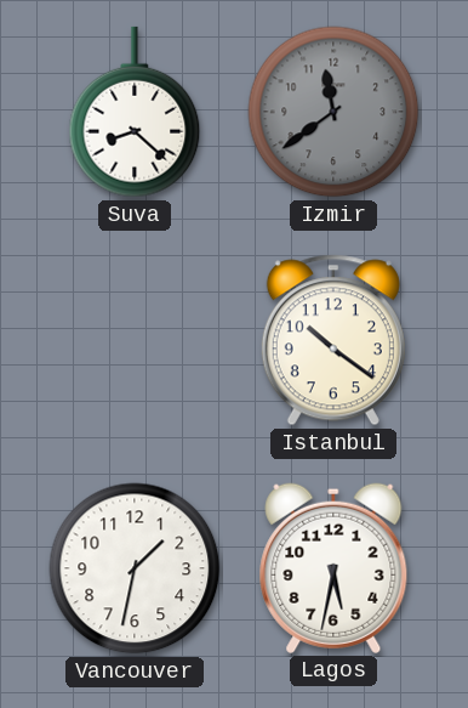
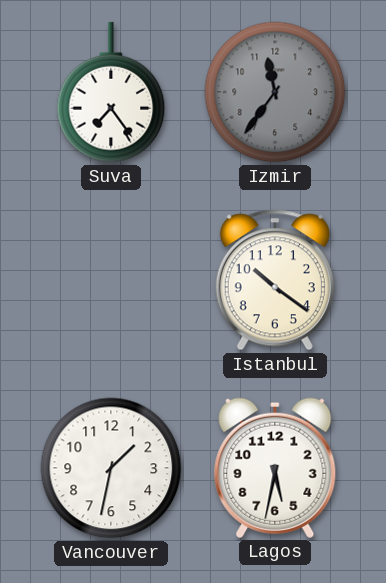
Suva: 8:22 -> 7:24 (111, 92)
Izmir: 11:39 -> 11:36 (275, 92)
